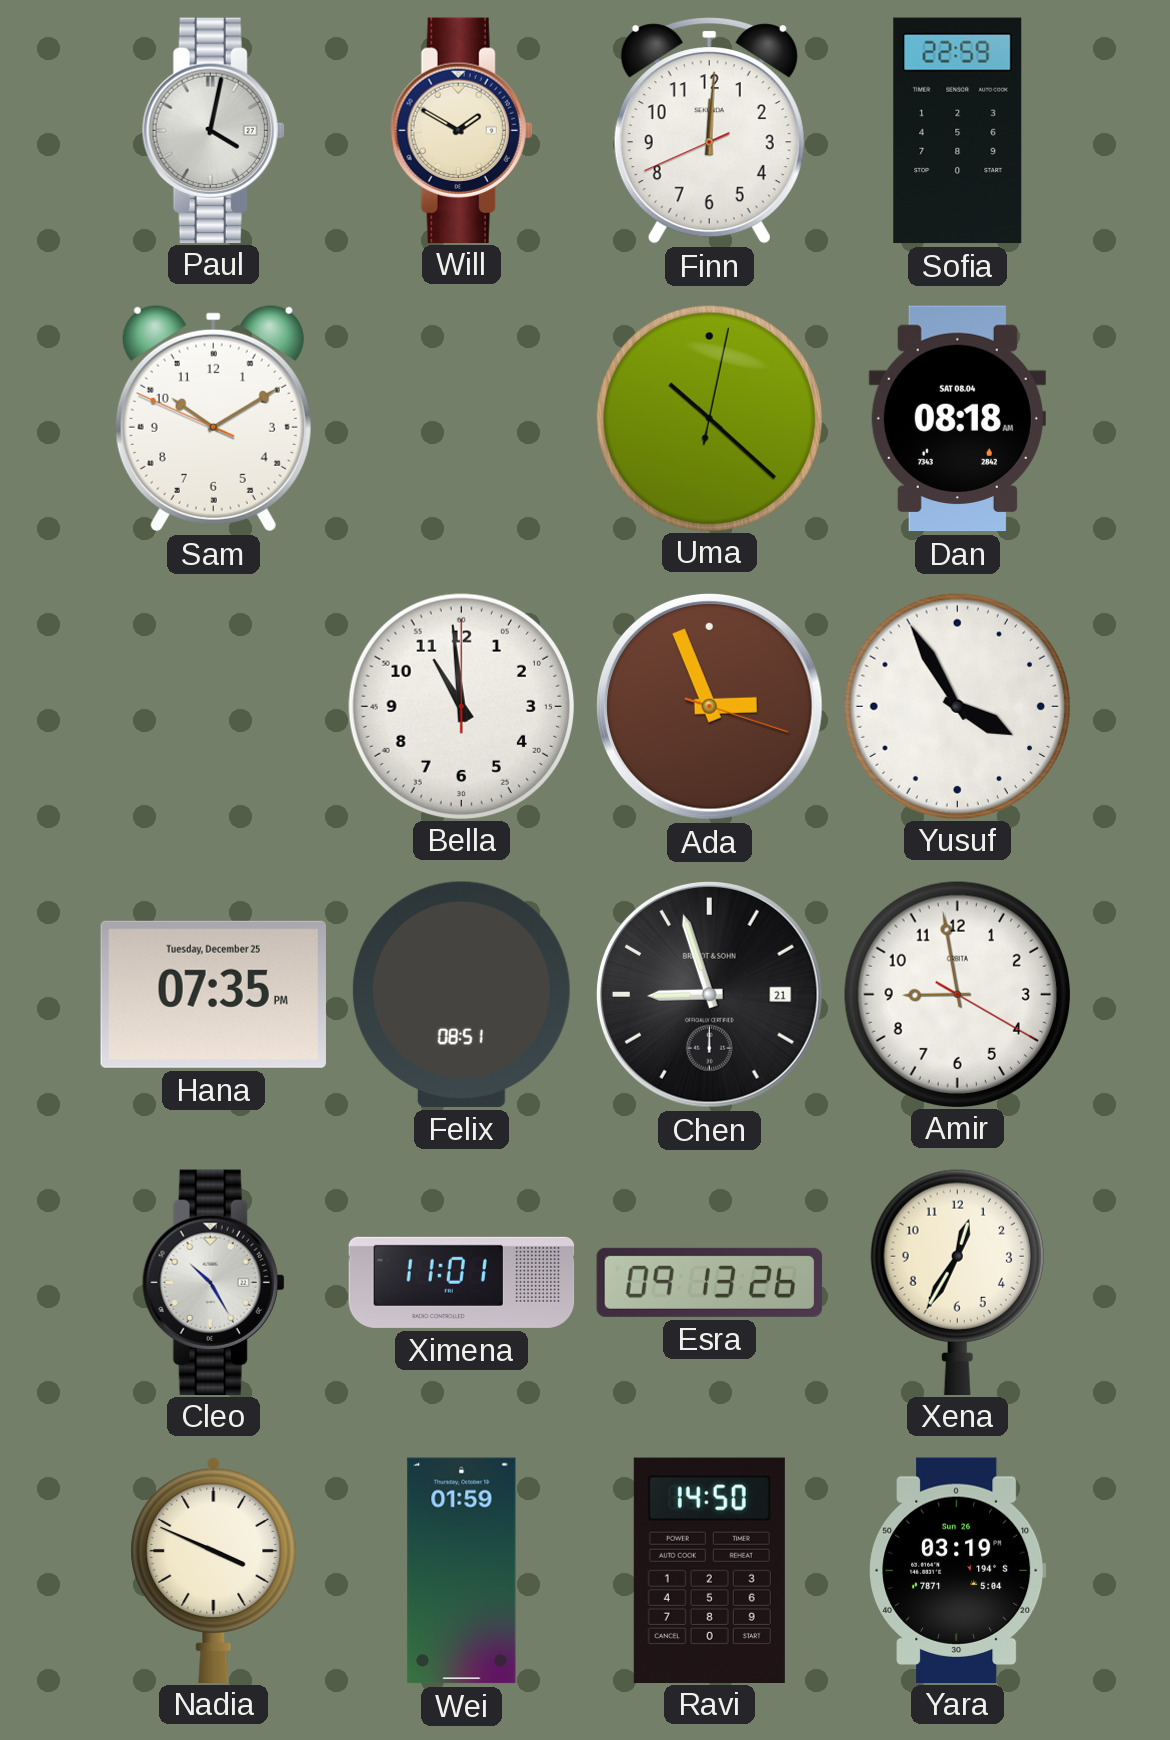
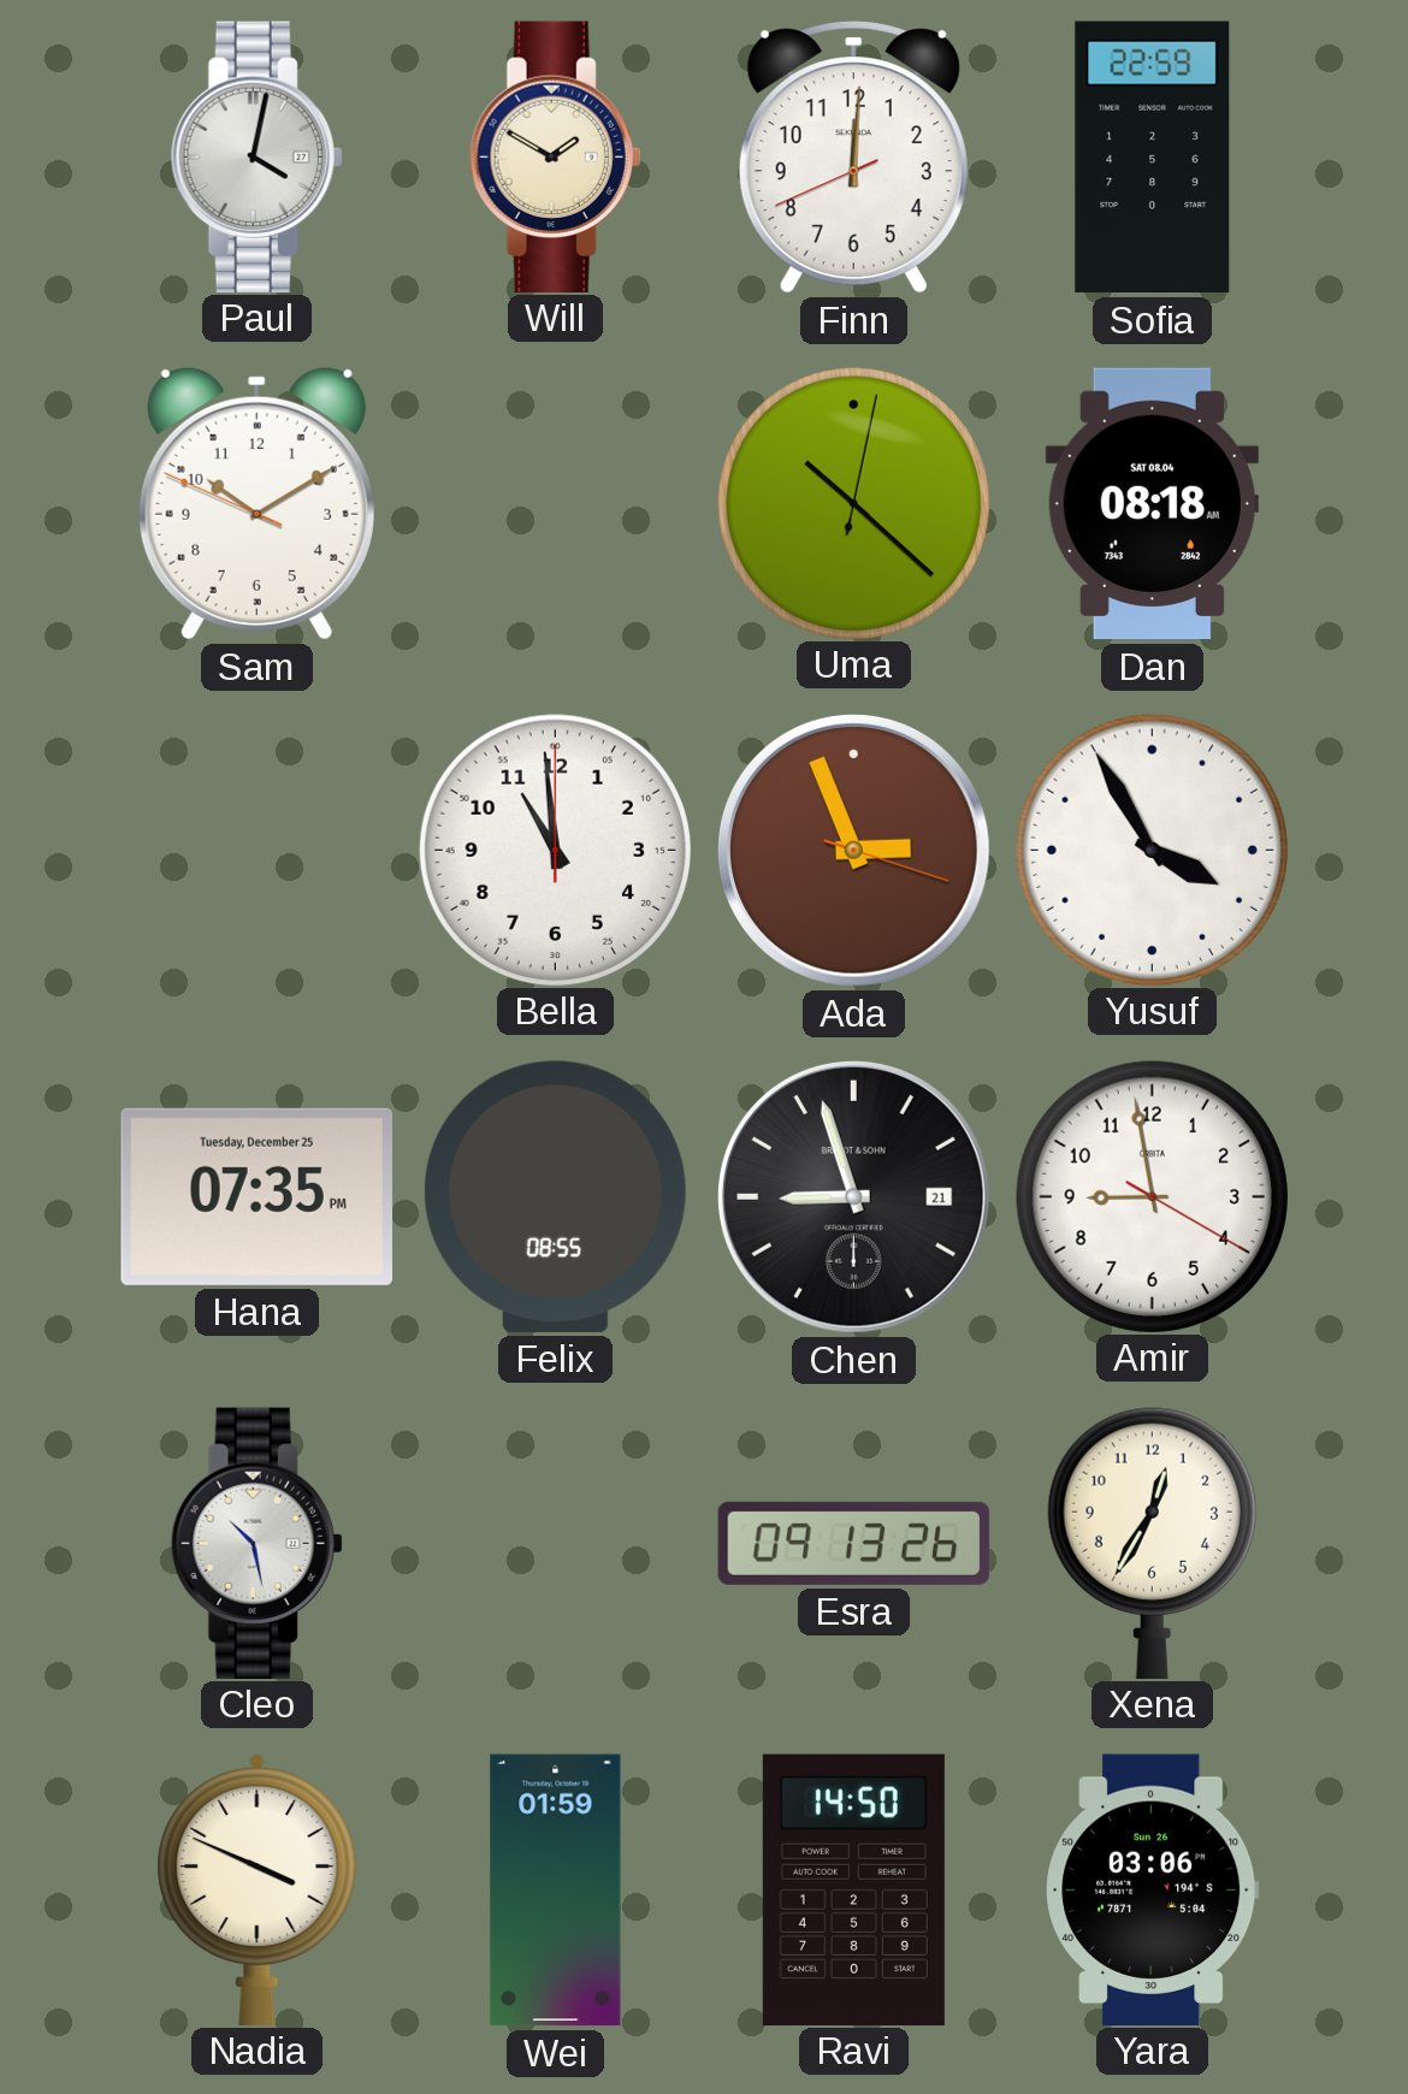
Felix: 08:51 -> 08:55 (555, 1196)
Cleo: 10:25 -> 10:28 (256, 1543)
Ximena: 11:01 -> none (462, 1282)
Yara: 03:19 -> 03:06 (1153, 1889)
